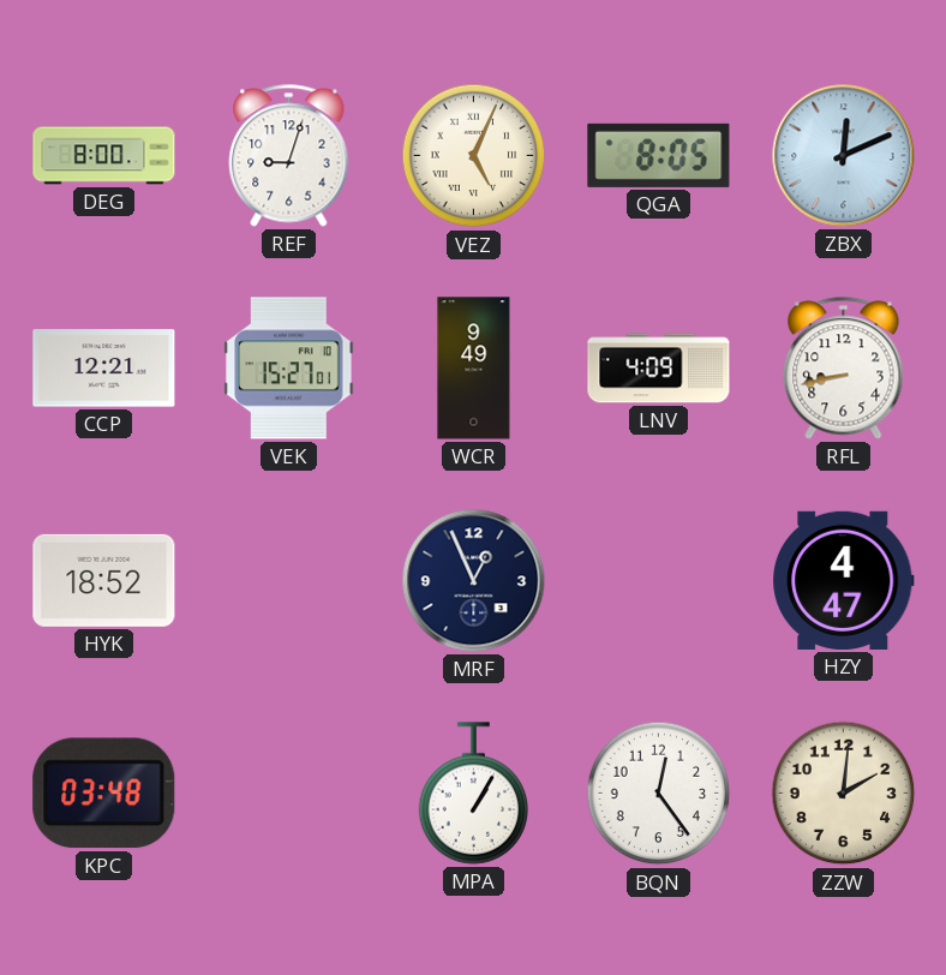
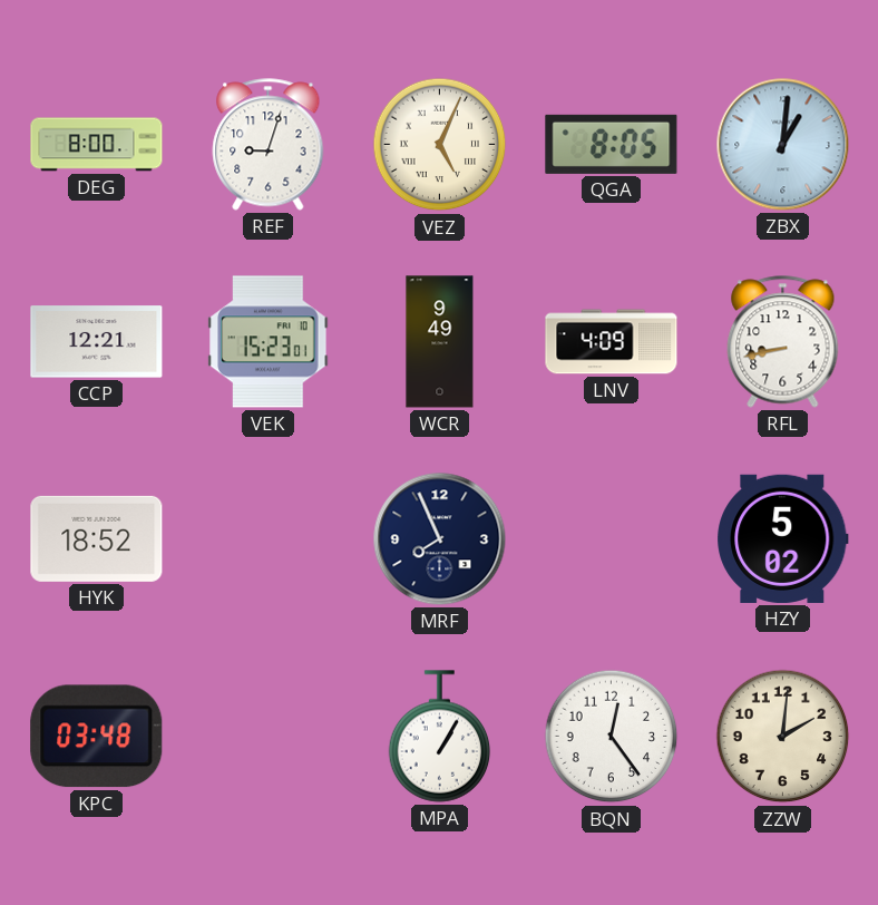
ZBX: 12:11 -> 1:01 (783, 145)
VEK: 15:27 -> 15:23 (269, 342)
MRF: 12:56 -> 7:56 (440, 539)
HZY: 4:47 -> 5:02 (783, 538)
